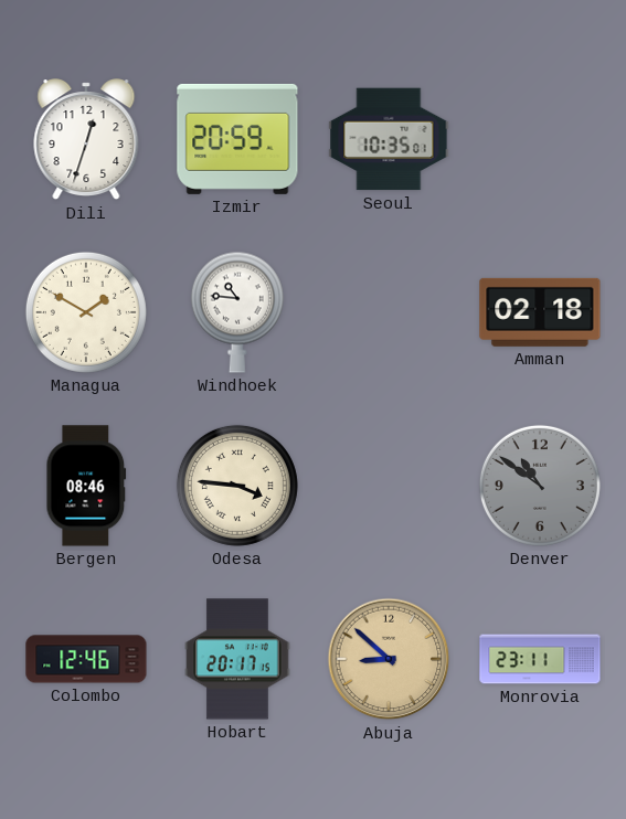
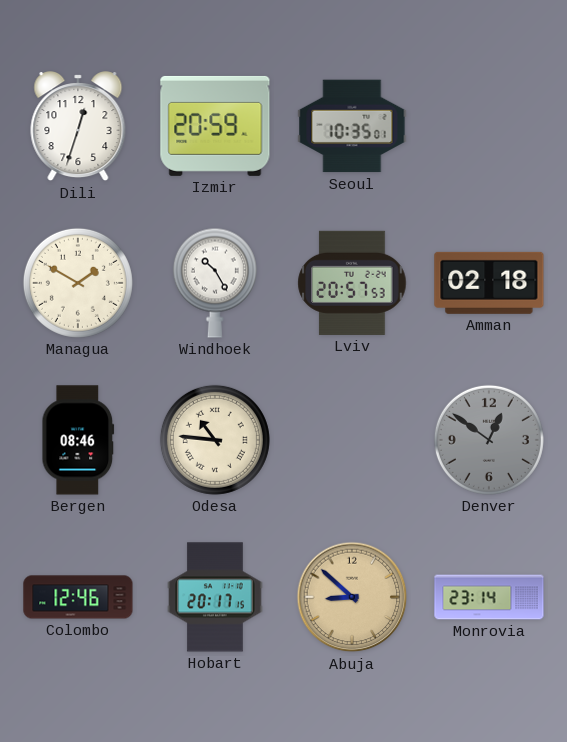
Windhoek: 10:46 -> 10:25 (215, 283)
Lviv: none -> 20:57 (352, 283)
Odesa: 3:46 -> 10:46 (215, 440)
Denver: 10:51 -> 12:51 (489, 440)
Monrovia: 23:11 -> 23:14 (489, 597)
